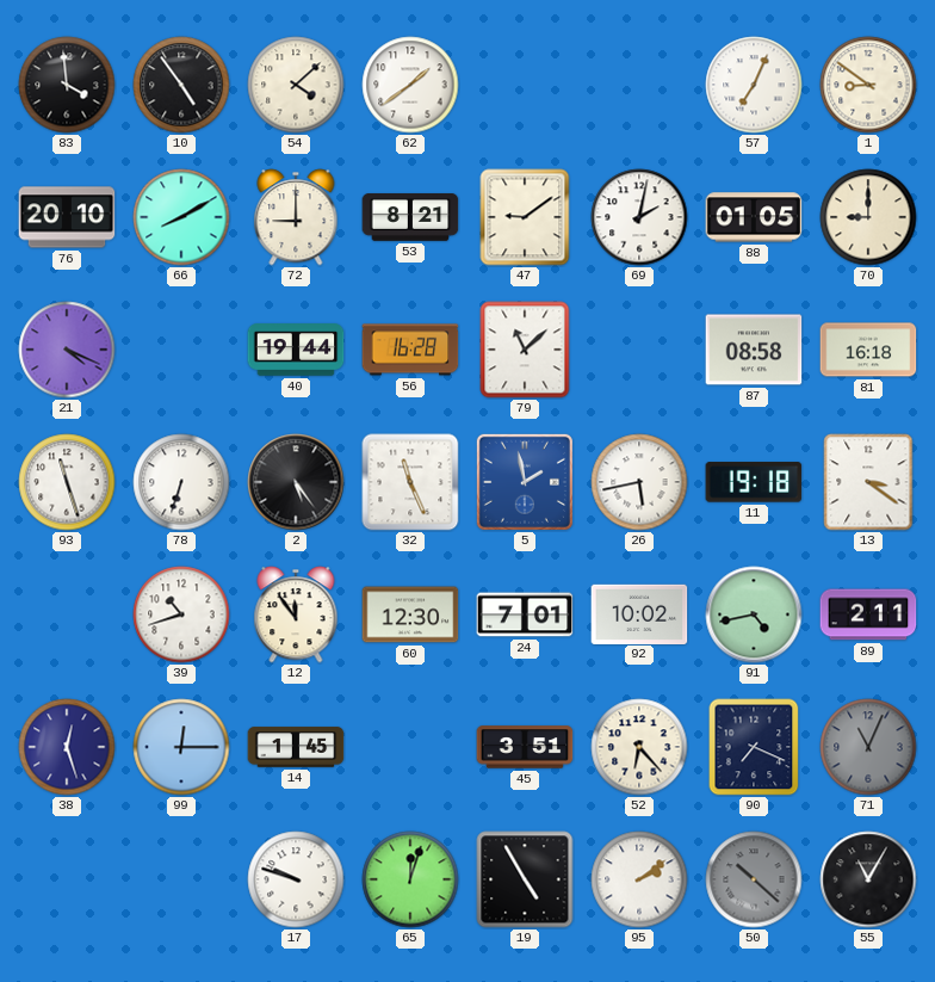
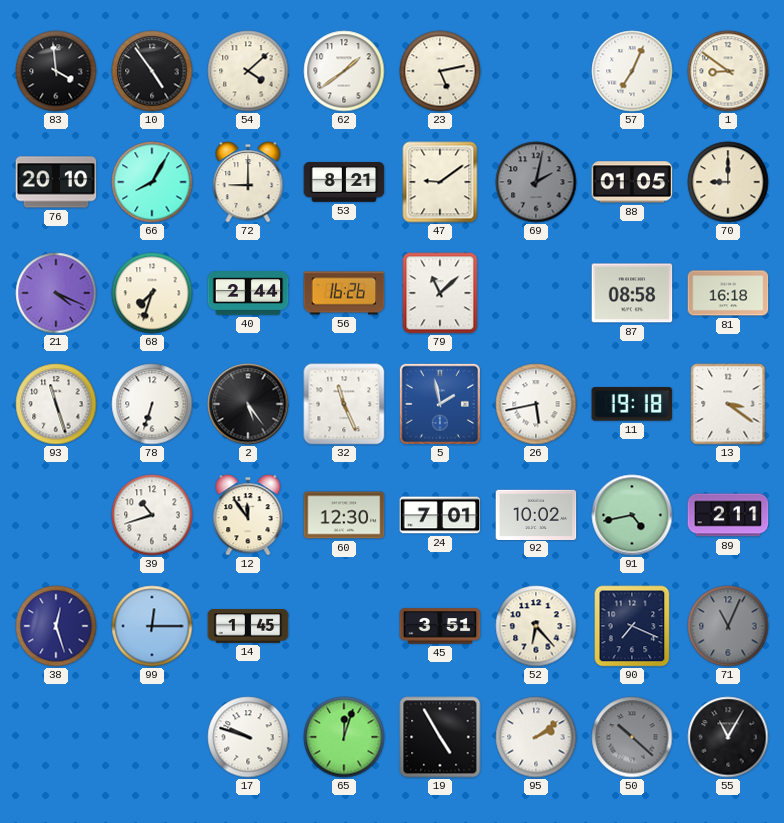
23: none -> 5:13 (440, 71)
66: 8:10 -> 8:05 (152, 182)
69 dial: white -> grey (536, 182)
68: none -> 7:33 (152, 293)
40: 19:44 -> 2:44 (248, 293)
56: 16:28 -> 16:26 (344, 293)
